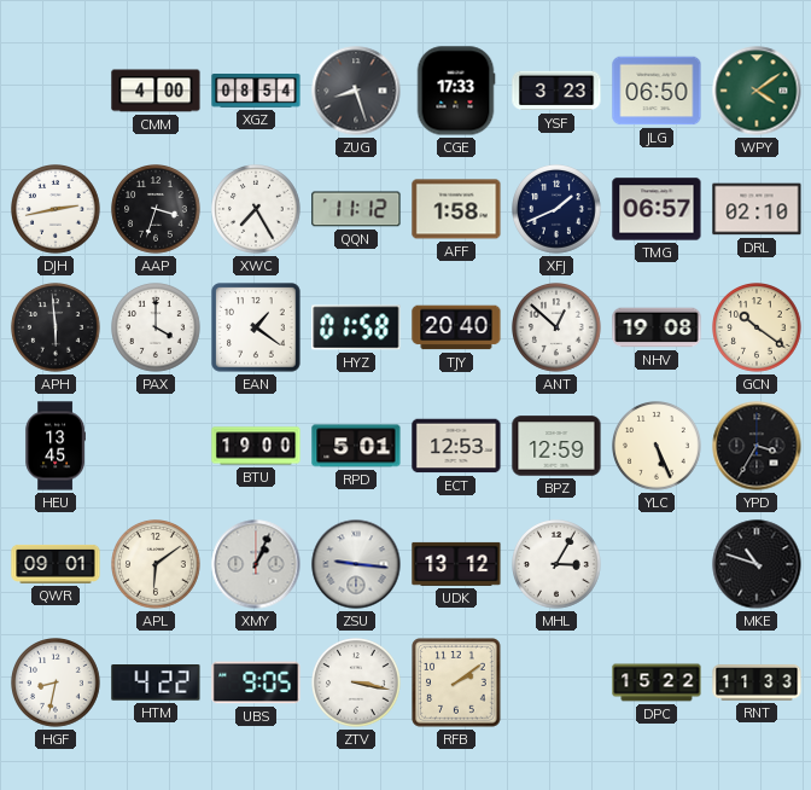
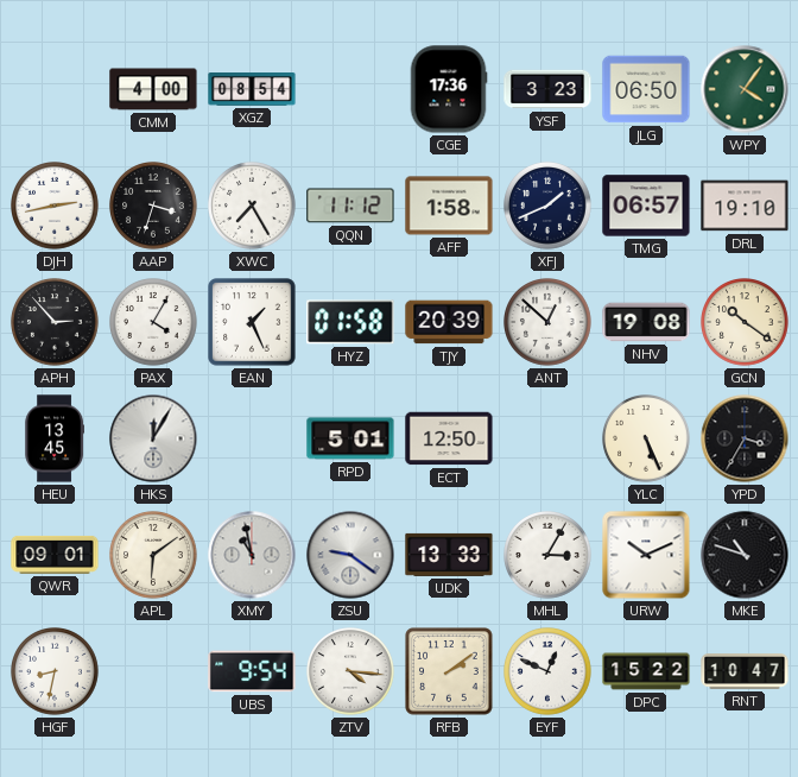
ZUG: 8:27 -> none (356, 91)
CGE: 17:33 -> 17:36 (449, 89)
WPY: 4:09 -> 4:06 (745, 89)
DRL: 02:10 -> 19:10 (745, 206)
APH: 5:59 -> 2:53 (56, 323)
PAX: 4:00 -> 4:05 (154, 323)
EAN: 1:21 -> 1:26 (252, 322)
TJY: 20:40 -> 20:39 (449, 322)
HKS: none -> 12:05 (153, 438)
BTU: 19:00 -> none (256, 446)
ECT: 12:53 -> 12:50 (449, 438)
BPZ: 12:59 -> none (556, 446)
XMY: 1:04 -> 10:58 (252, 555)
ZSU: 9:16 -> 9:21 (350, 555)
UDK: 13:12 -> 13:33 (449, 555)
URW: none -> 10:11 (646, 555)
HTM: 4:22 -> none (156, 684)
UBS: 9:05 -> 9:54 (252, 671)
ZTV: 3:17 -> 4:16 (351, 672)
EYF: none -> 12:49 (549, 672)
RNT: 11:33 -> 10:47 (745, 672)
